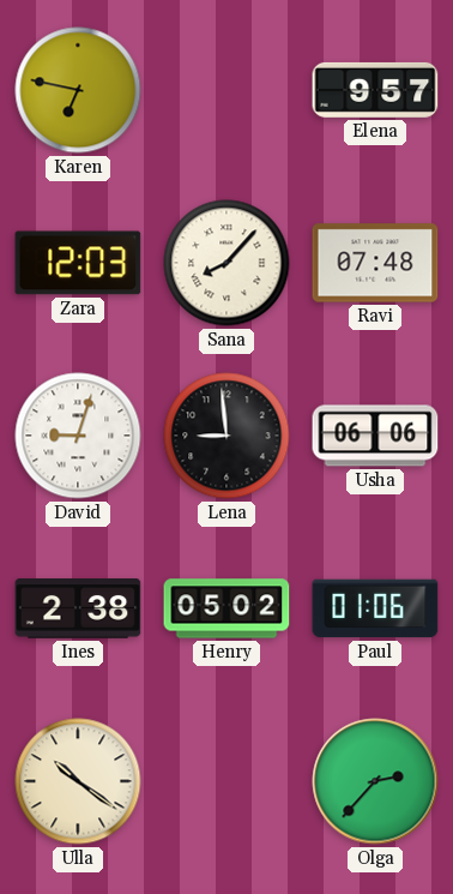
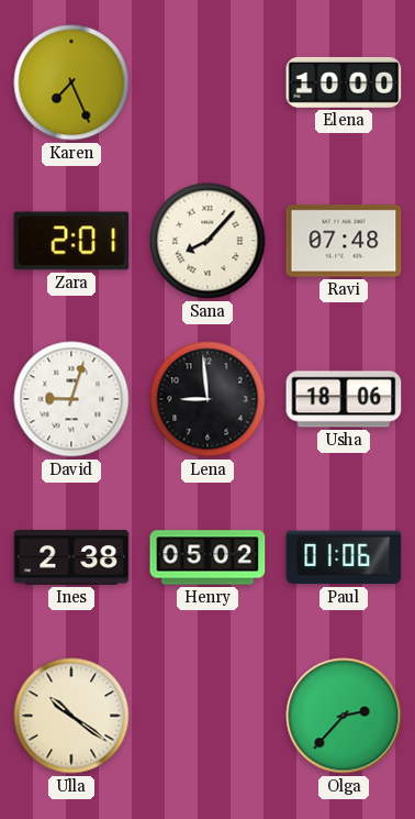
Karen: 6:47 -> 7:26 (71, 82)
Elena: 9:57 -> 10:00 (344, 82)
Zara: 12:03 -> 2:01 (71, 241)
Usha: 06:06 -> 18:06 (344, 399)
